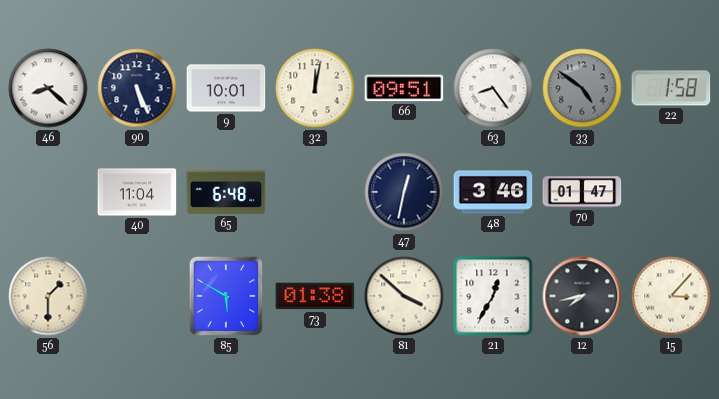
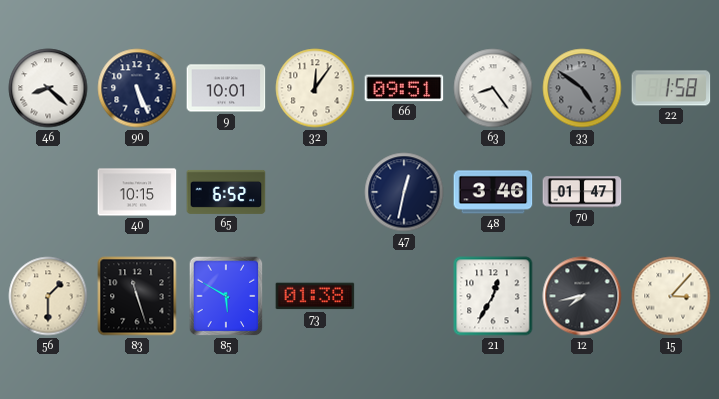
32: 12:02 -> 12:06 (315, 88)
40: 11:04 -> 10:15 (137, 192)
65: 6:48 -> 6:52 (226, 192)
83: none -> 11:27 (137, 296)
81: 3:52 -> none (404, 296)
